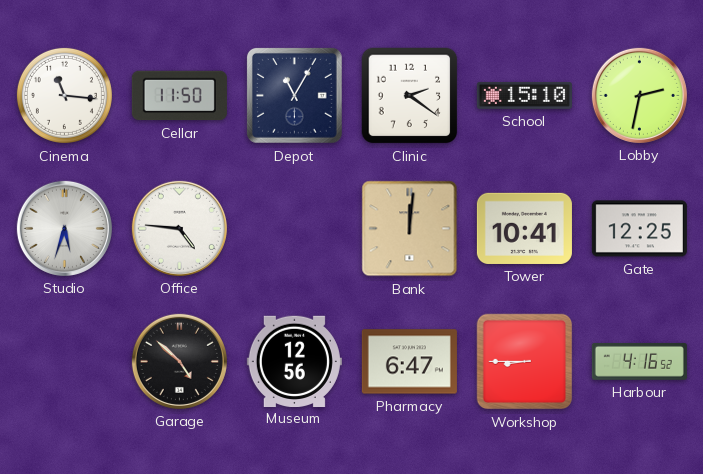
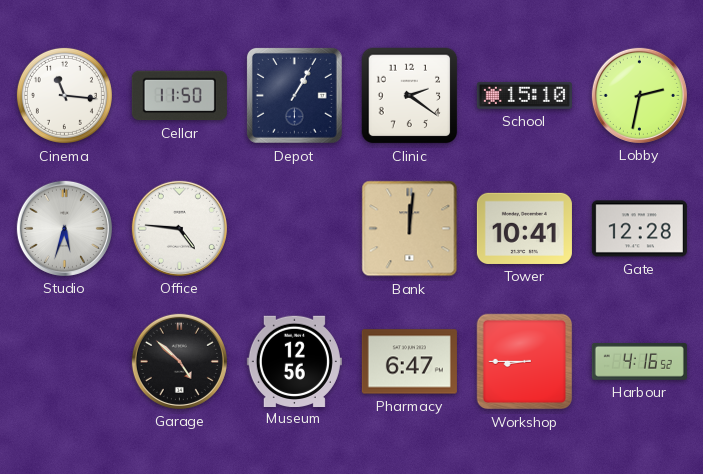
Depot: 11:05 -> 1:05 (294, 95)
Gate: 12:25 -> 12:28 (639, 229)
